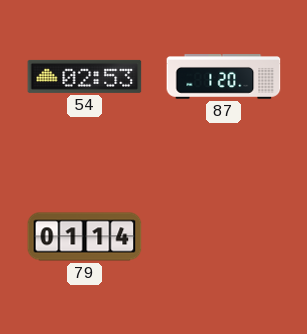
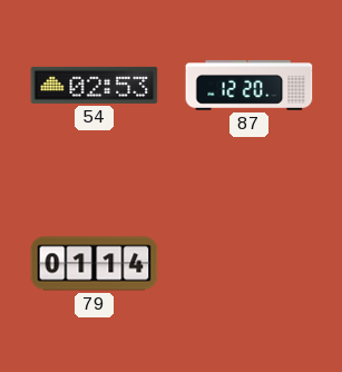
87: 1:20 -> 12:20 (250, 86)
